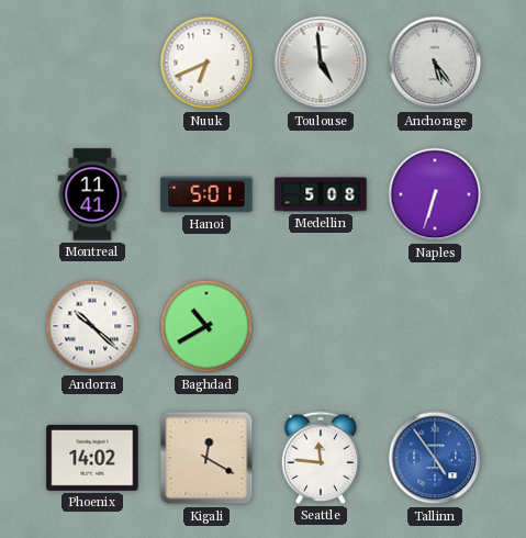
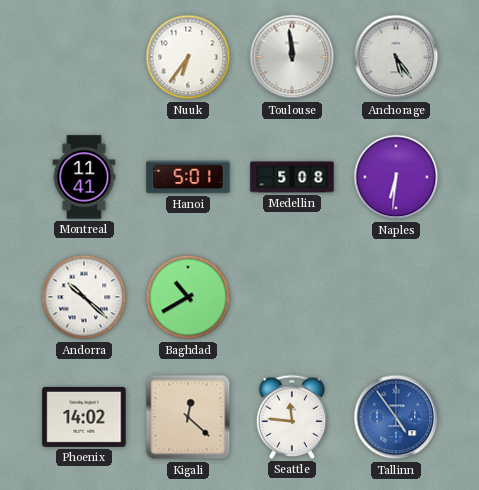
Nuuk: 6:41 -> 6:36 (188, 57)
Toulouse: 4:59 -> 11:59 (292, 57)
Naples: 6:33 -> 6:31 (396, 177)
Kigali: 12:20 -> 12:22 (188, 417)
